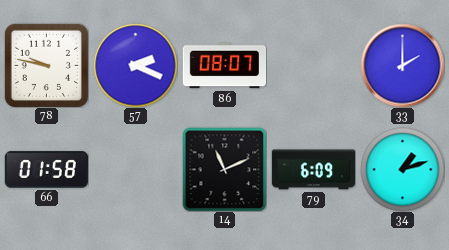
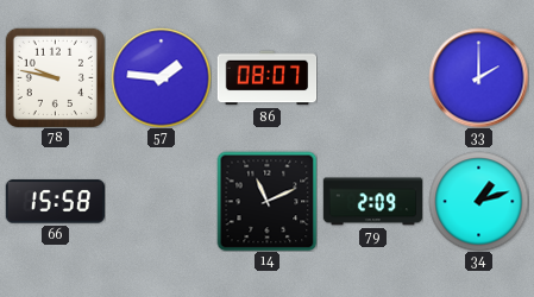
57: 2:19 -> 1:46 (161, 77)
66: 01:58 -> 15:58 (55, 202)
79: 6:09 -> 2:09 (372, 202)
